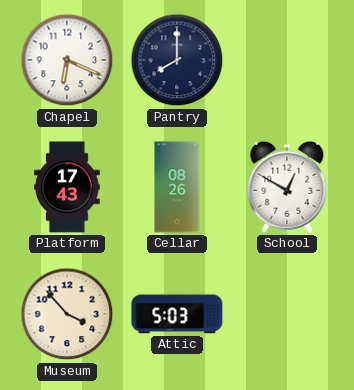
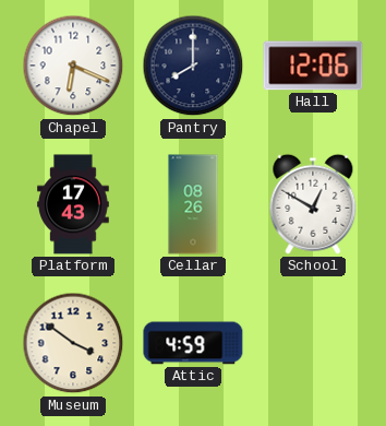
Hall: none -> 12:06 (313, 66)
Museum: 3:53 -> 3:51 (73, 343)
Attic: 5:03 -> 4:59 (193, 343)
